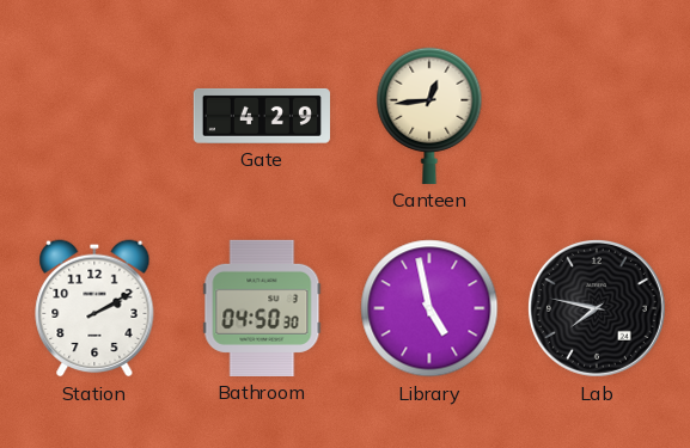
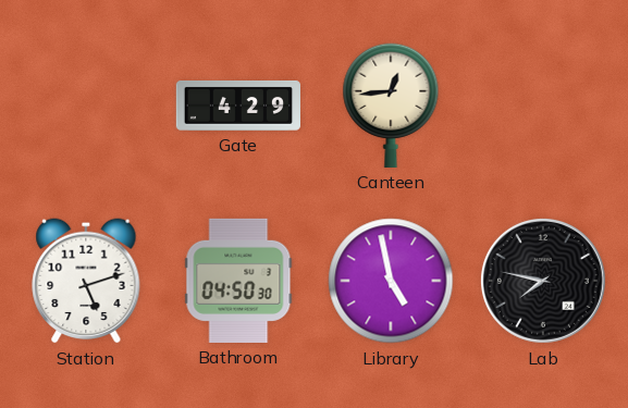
Station: 2:10 -> 5:12 (86, 281)
